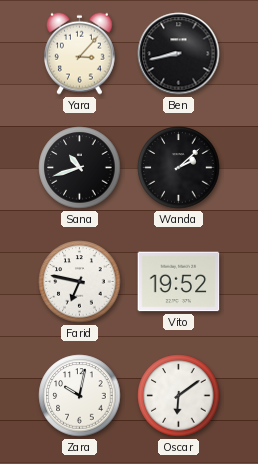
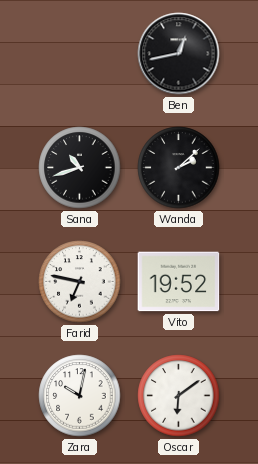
Yara: 3:07 -> none (80, 53)
Ben: 8:43 -> 12:43 (179, 54)
